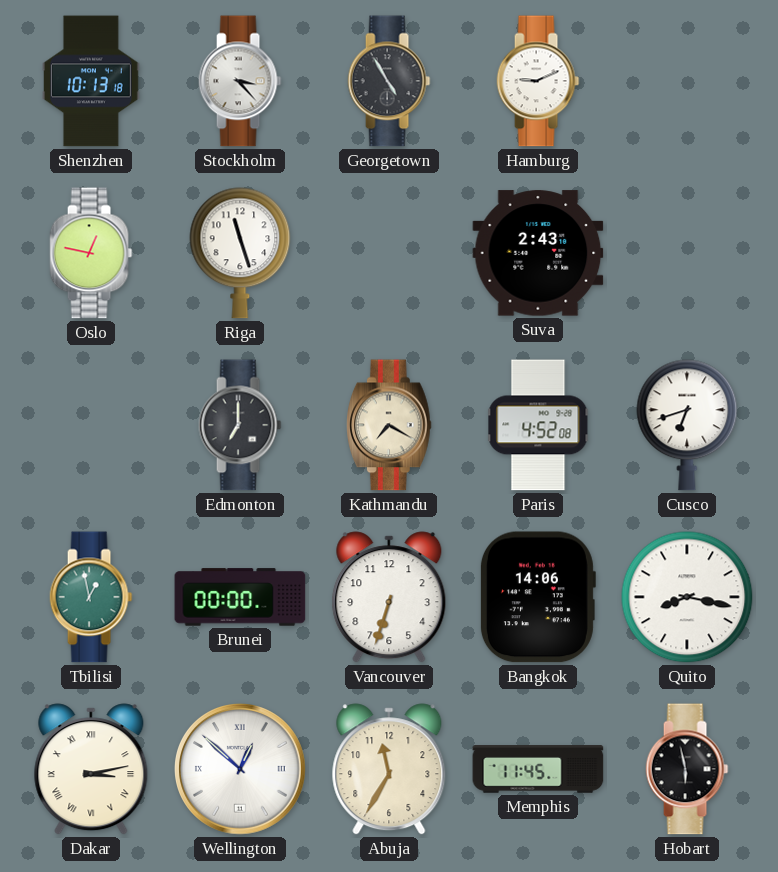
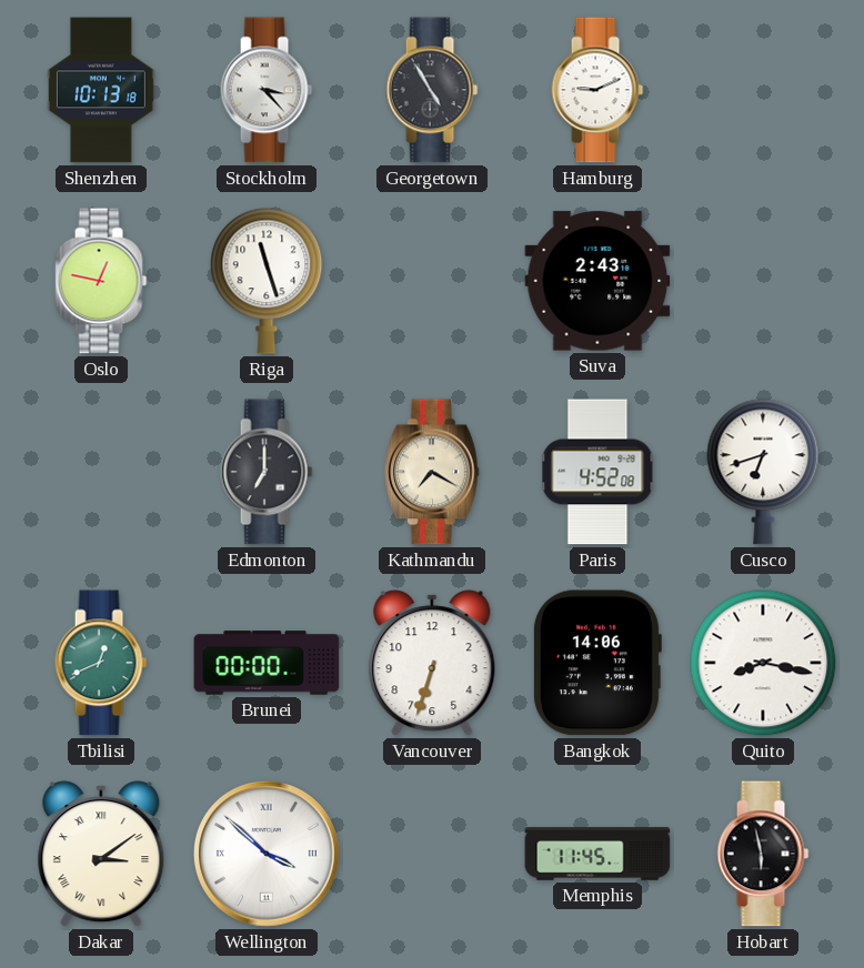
Tbilisi: 12:58 -> 12:41 (101, 663)
Dakar: 3:13 -> 3:09 (101, 854)
Wellington: 12:52 -> 3:52 (267, 854)
Abuja: 11:35 -> none (389, 769)
